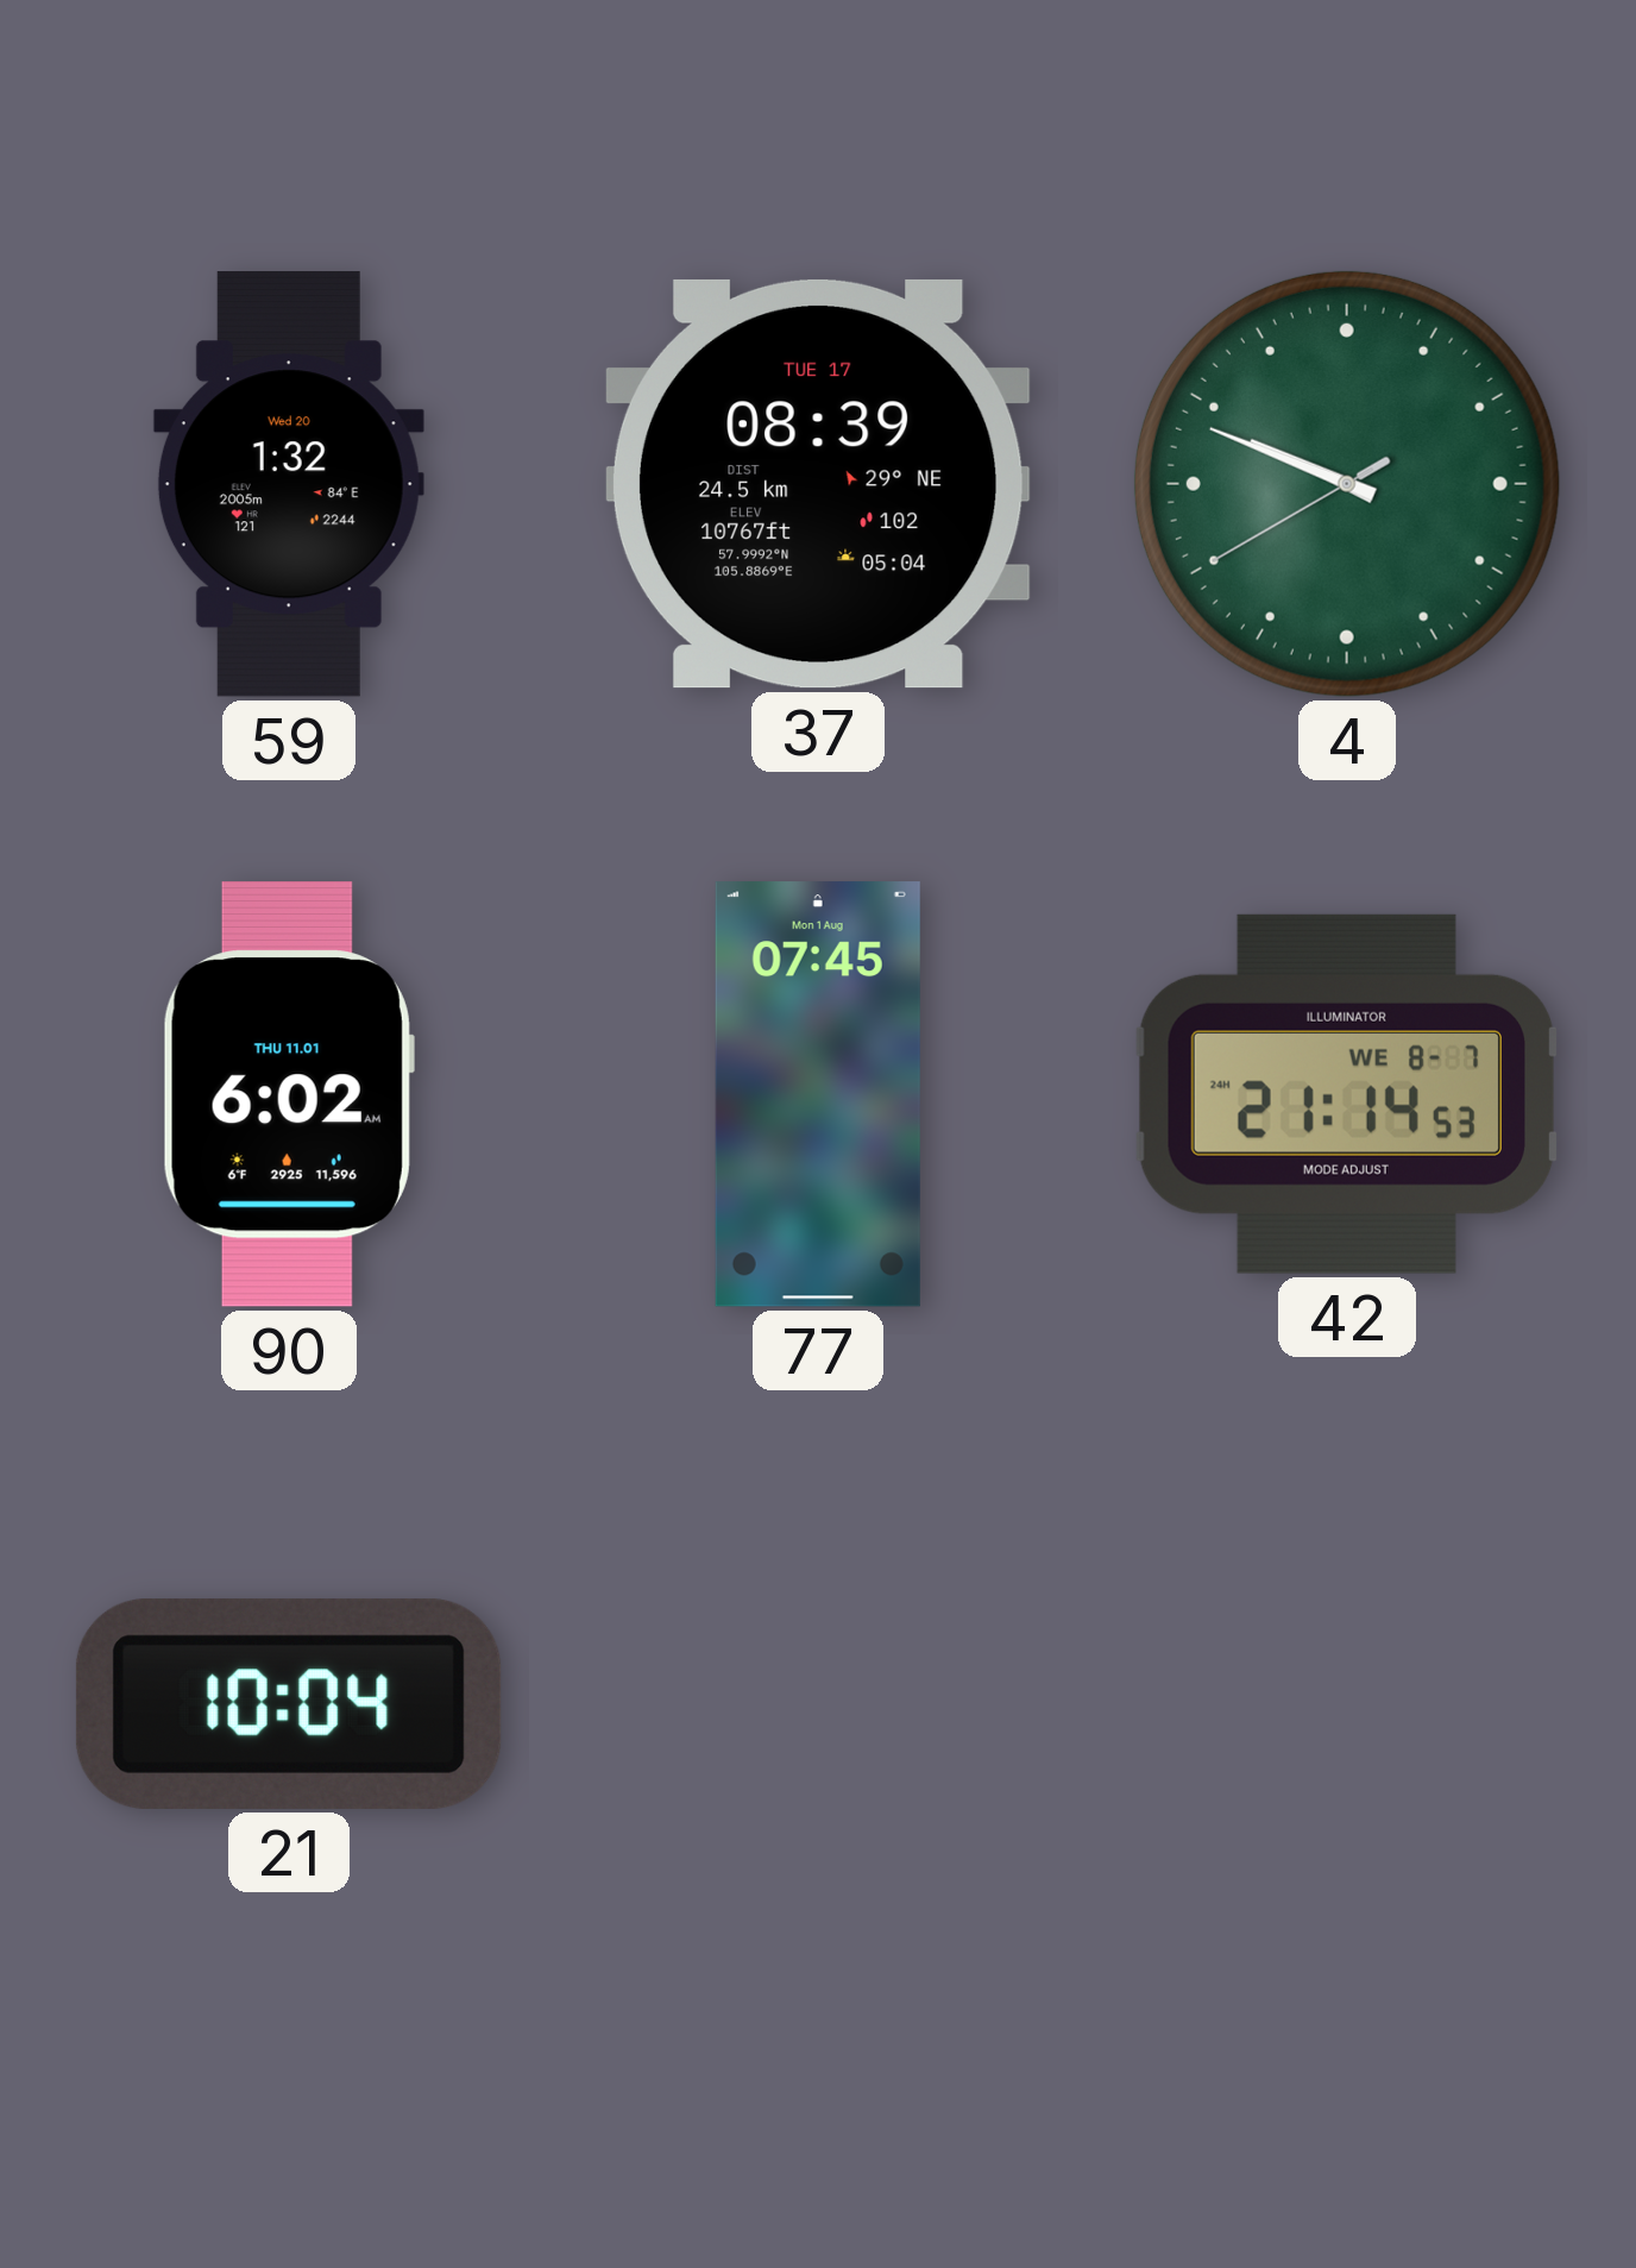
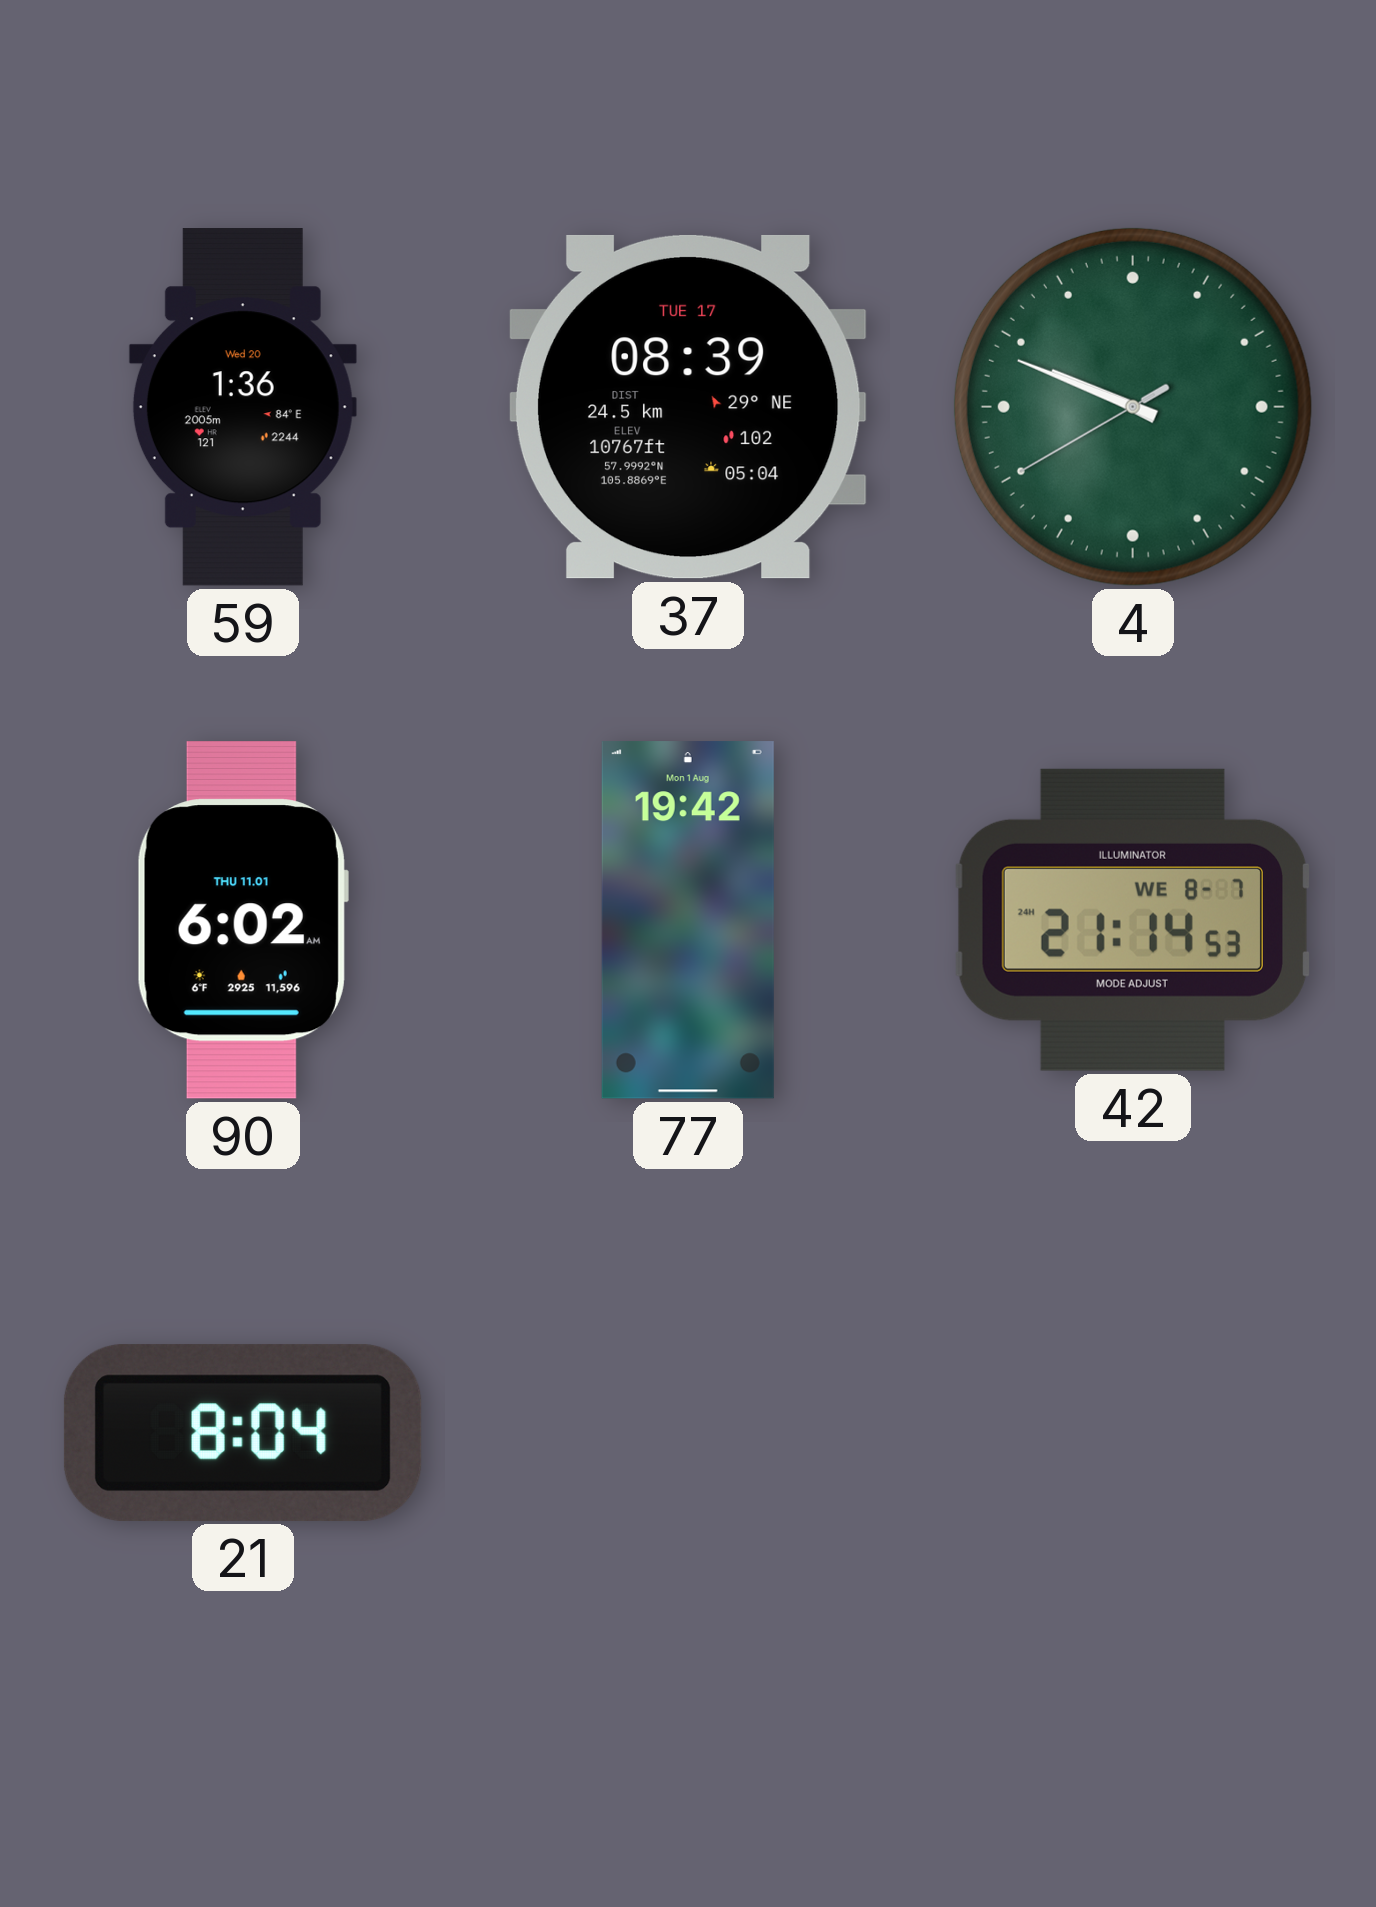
59: 1:32 -> 1:36 (243, 407)
77: 07:45 -> 19:42 (688, 920)
21: 10:04 -> 8:04 (243, 1433)
